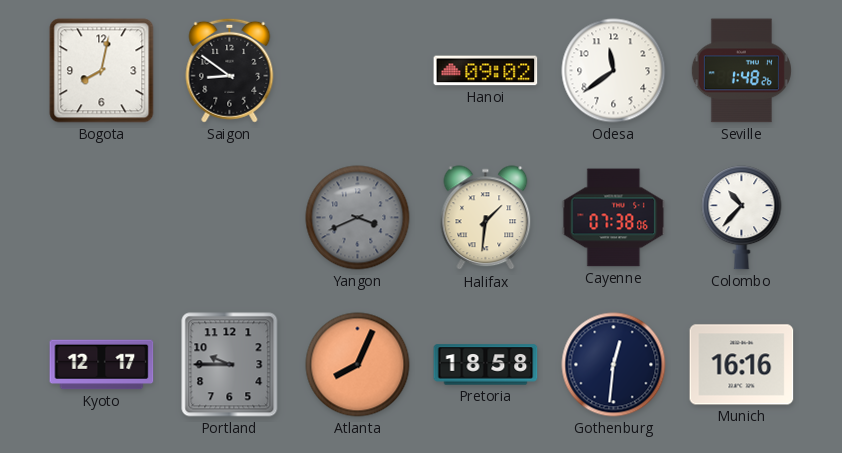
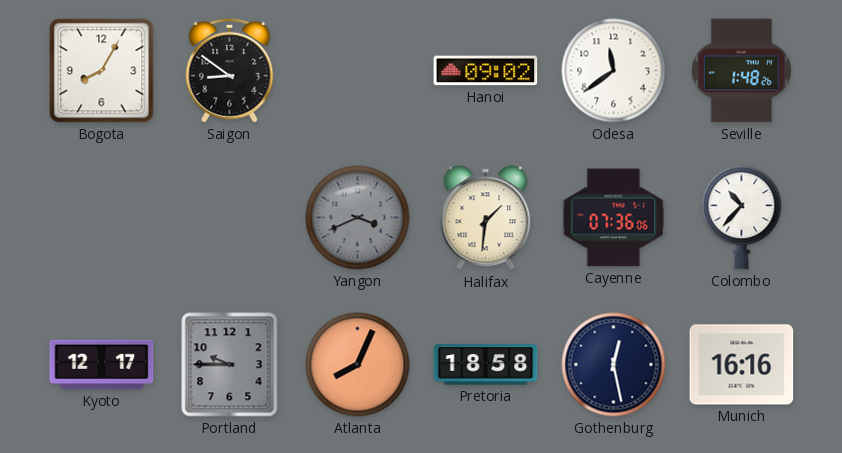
Bogota: 8:02 -> 8:05 (102, 71)
Cayenne: 07:38 -> 07:36 (614, 218)
Gothenburg: 12:31 -> 12:28 (614, 365)
